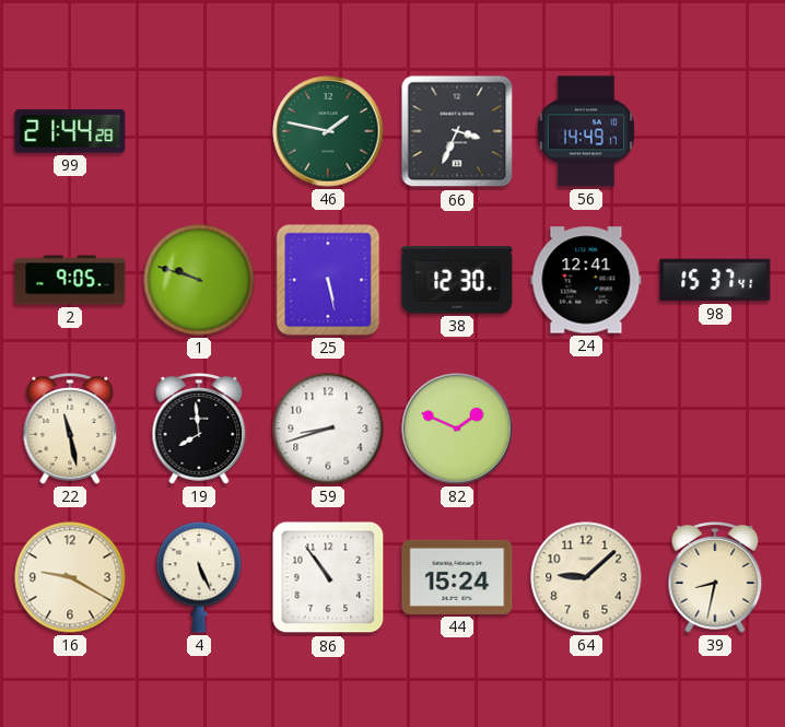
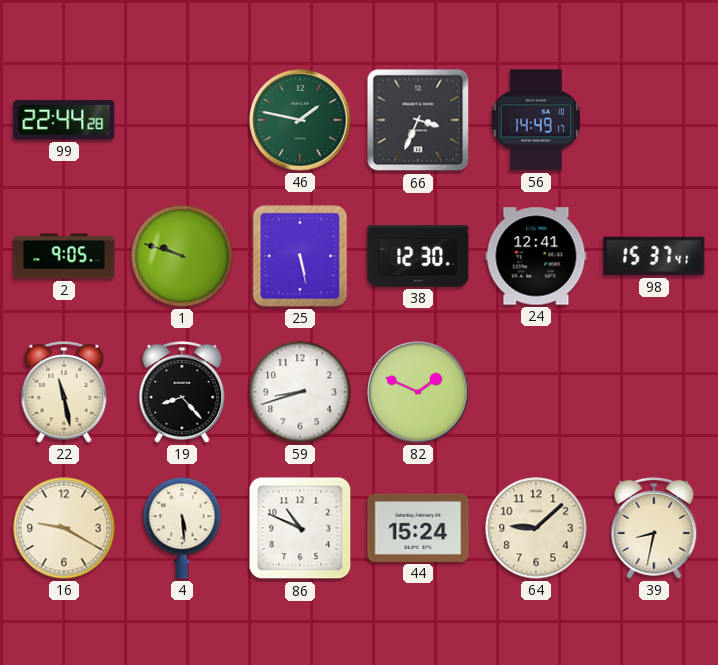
99: 21:44 -> 22:44 (64, 120)
19: 7:59 -> 8:23 (182, 393)
4: 5:26 -> 5:29 (182, 528)
86: 10:54 -> 10:49 (300, 528)
